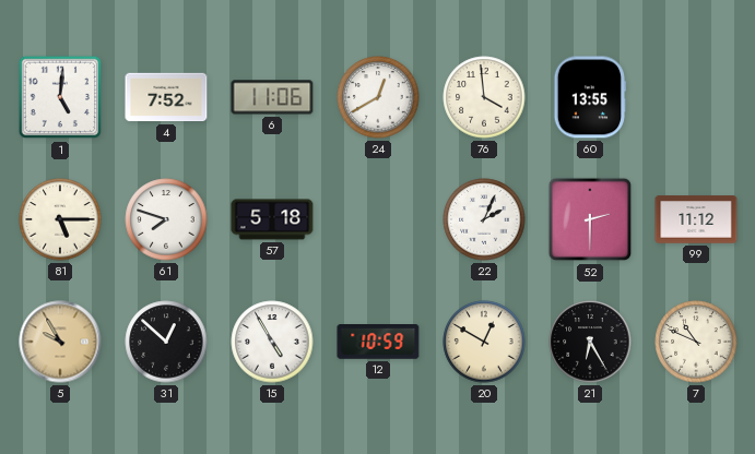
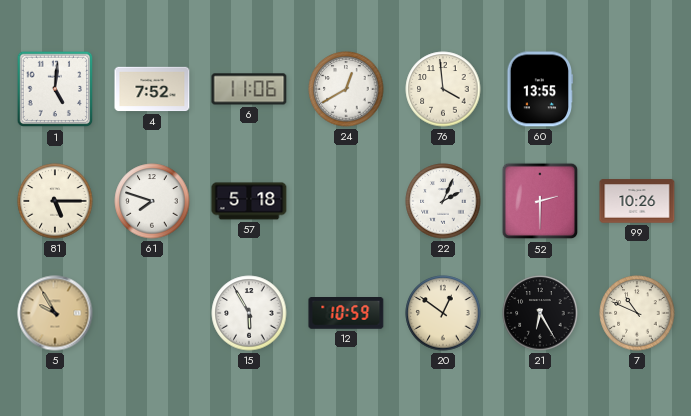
99: 11:12 -> 10:26 (637, 201)
31: 12:52 -> none (166, 342)
15: 4:55 -> 5:55 (249, 313)
20: 12:50 -> 12:51 (443, 313)
